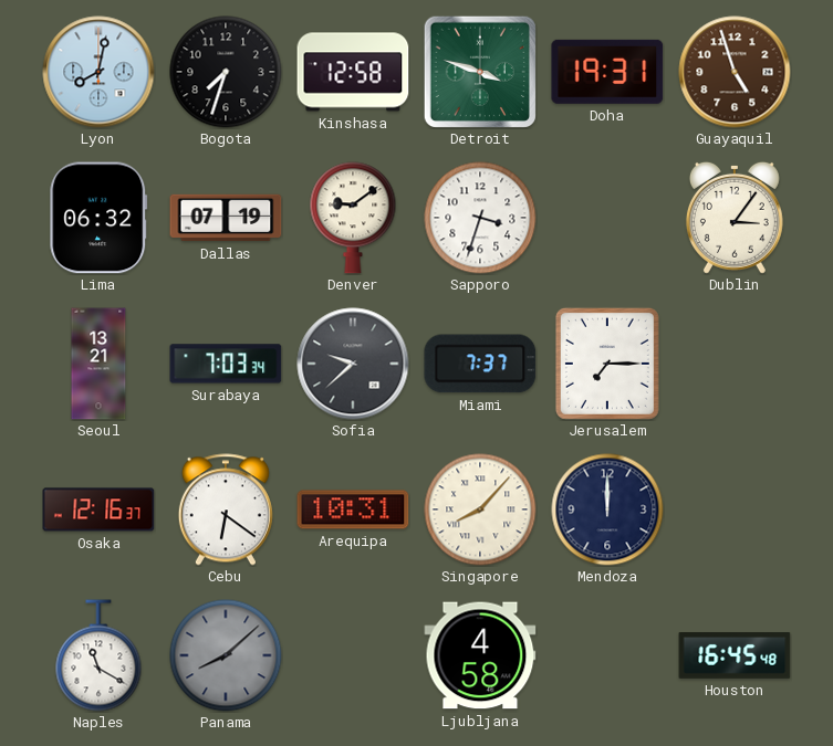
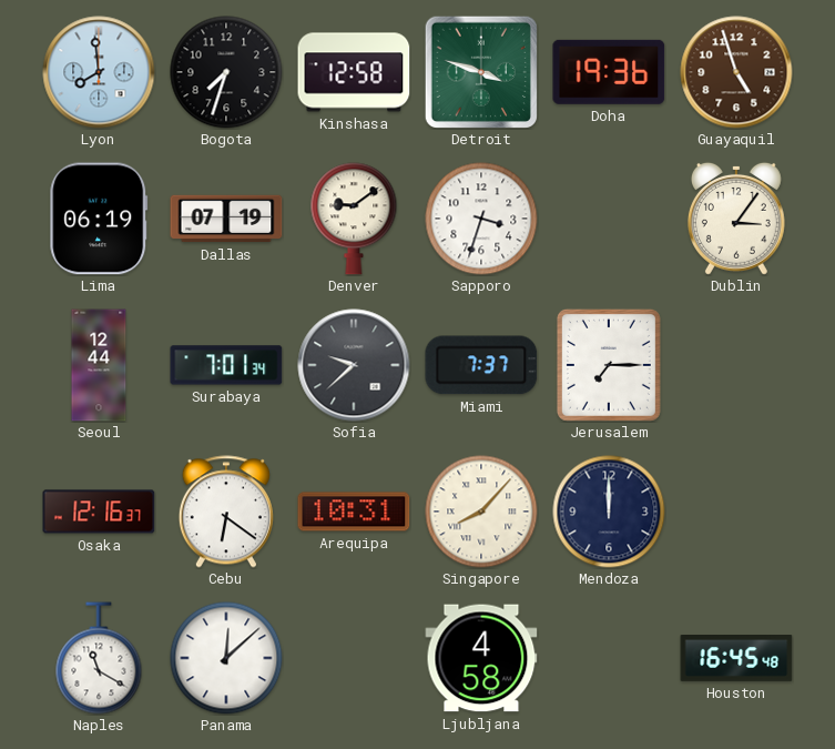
Lyon: 8:02 -> 7:59 (99, 72)
Doha: 19:31 -> 19:36 (609, 72)
Lima: 06:32 -> 06:19 (99, 219)
Seoul: 13:21 -> 12:44 (99, 365)
Surabaya: 7:03 -> 7:01 (226, 365)
Panama: 8:08 -> 12:08 (226, 658)
Panama dial: grey -> white (226, 658)
